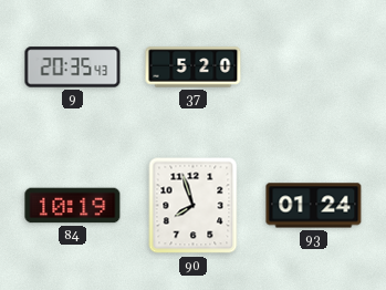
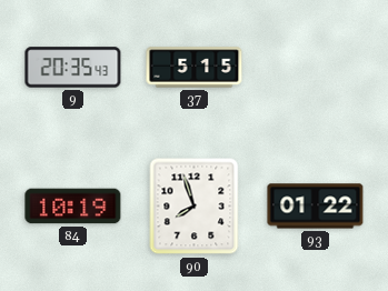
37: 5:20 -> 5:15 (195, 68)
93: 01:24 -> 01:22 (316, 207)
